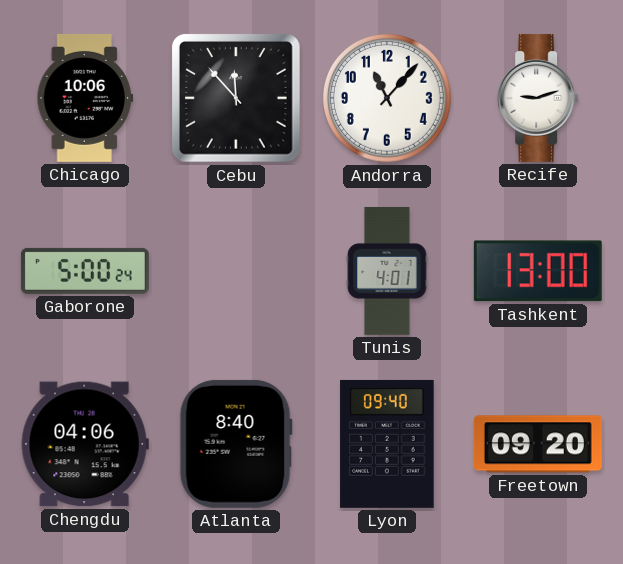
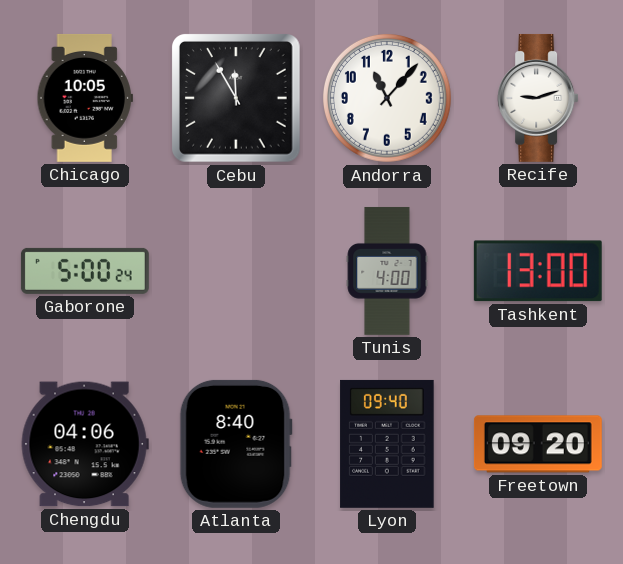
Chicago: 10:06 -> 10:05 (85, 98)
Cebu: 11:53 -> 11:55 (237, 99)
Tunis: 4:01 -> 4:00 (387, 271)
